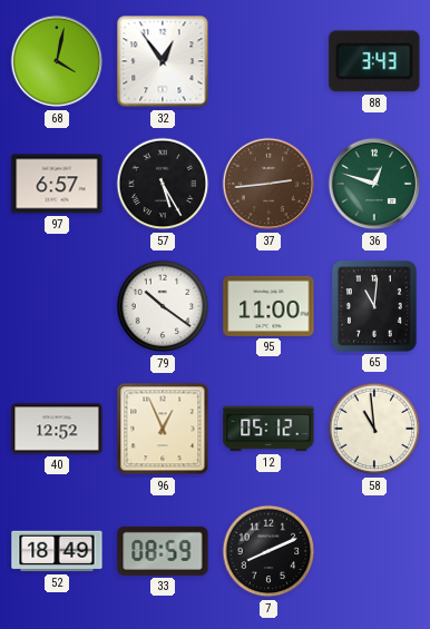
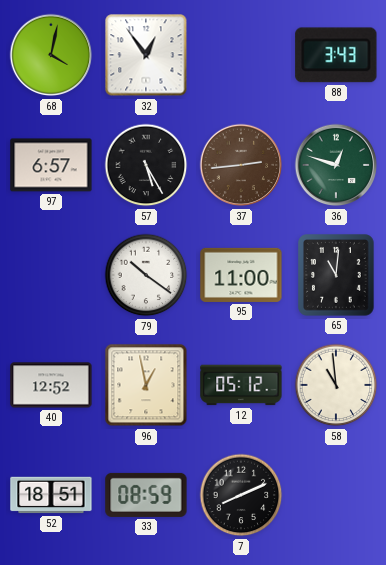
96: 12:56 -> 12:58 (146, 385)
52: 18:49 -> 18:51 (51, 495)
